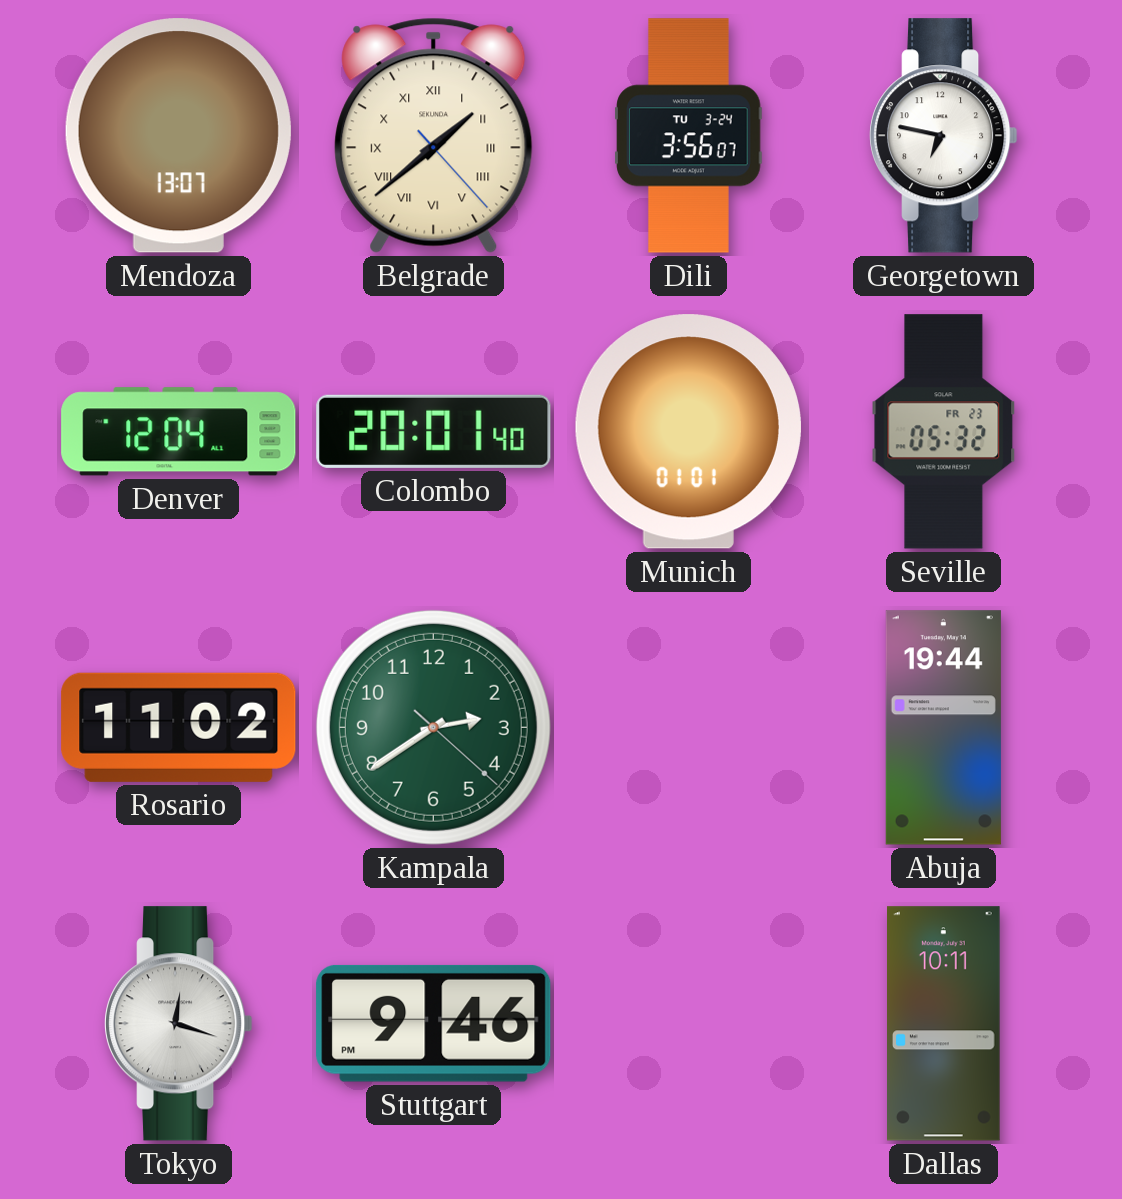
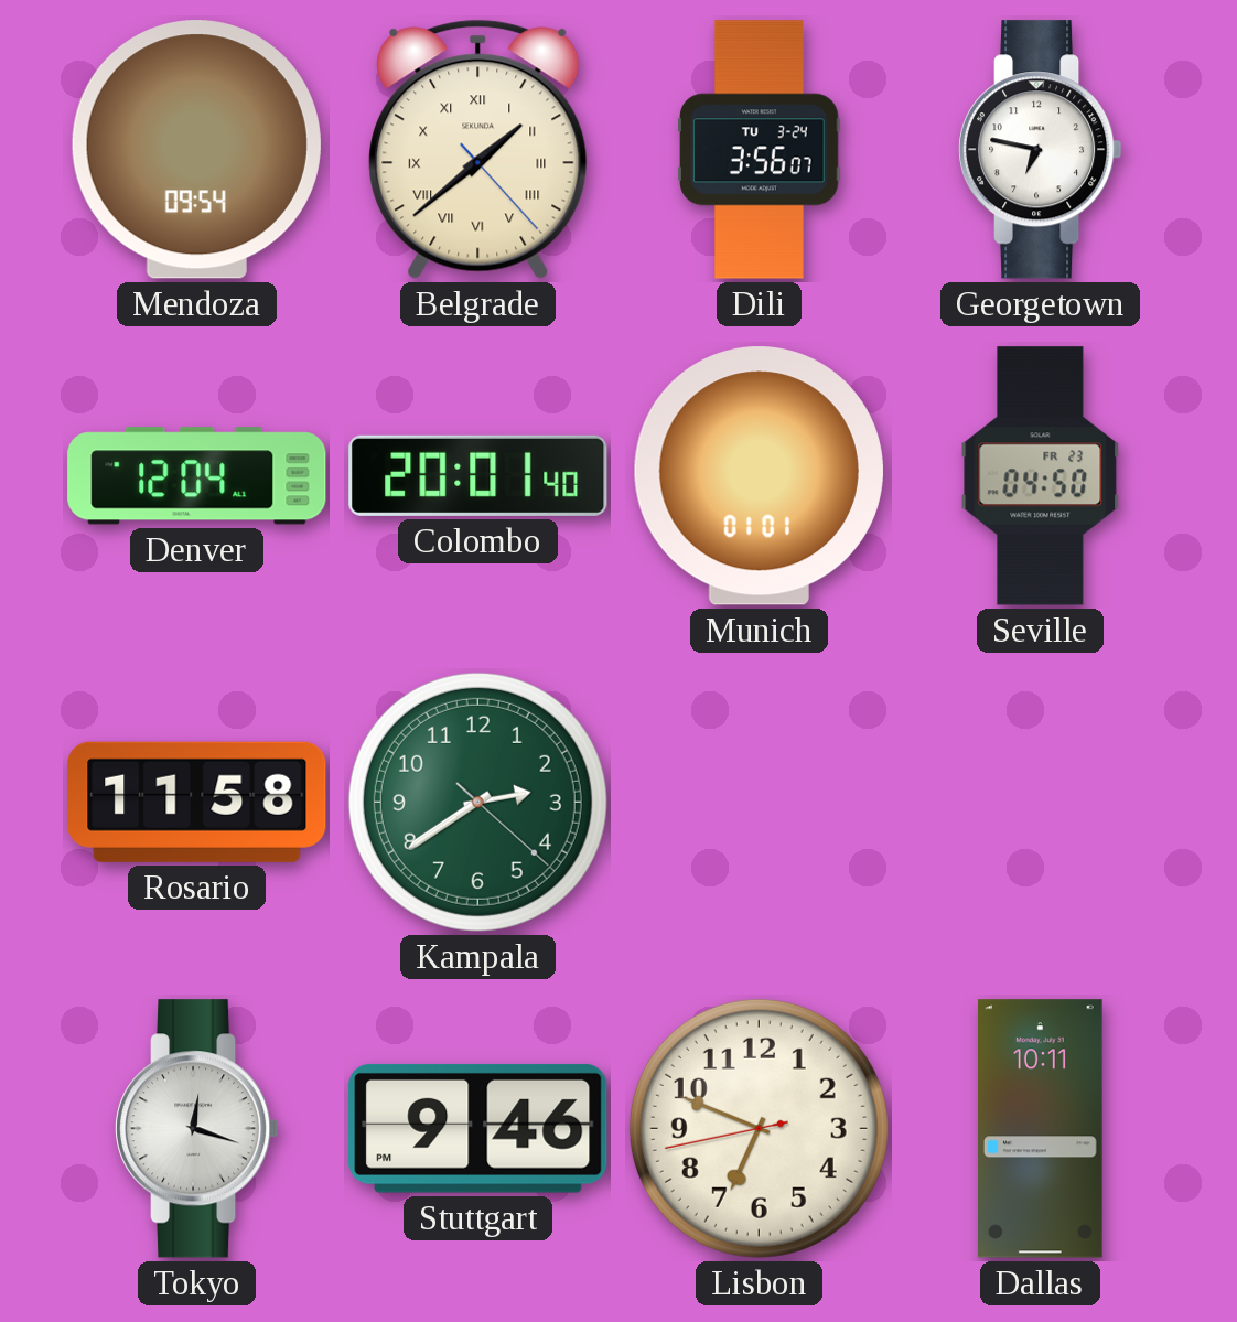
Mendoza: 13:07 -> 09:54 (196, 150)
Seville: 05:32 -> 04:50 (1041, 476)
Rosario: 11:02 -> 11:58 (197, 802)
Abuja: 19:44 -> none (943, 728)
Lisbon: none -> 6:48 (759, 1128)
